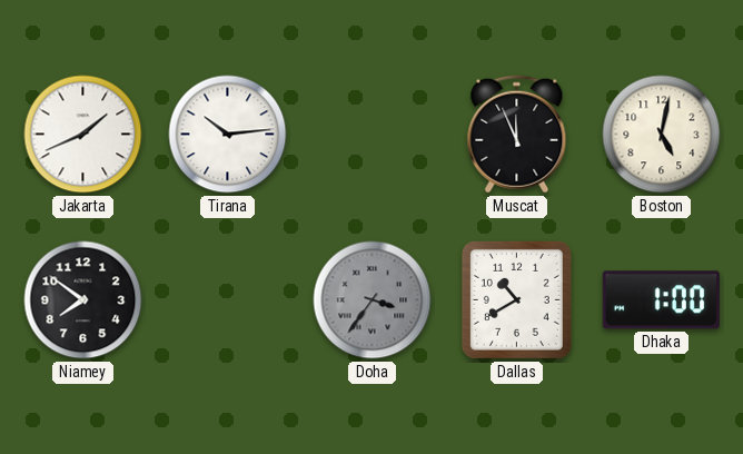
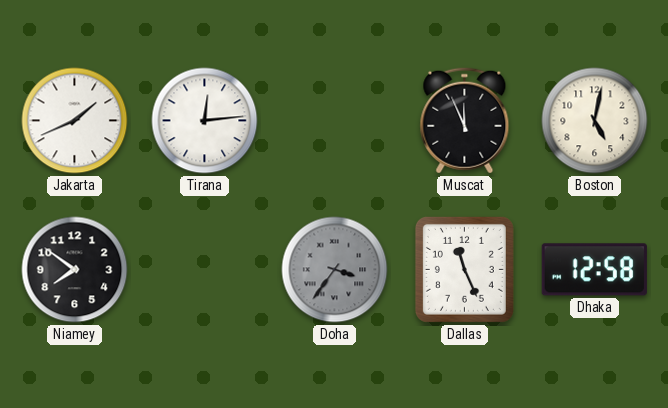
Tirana: 10:14 -> 12:14 (205, 121)
Dallas: 10:40 -> 11:26 (464, 269)
Dhaka: 1:00 -> 12:58 (594, 270)
